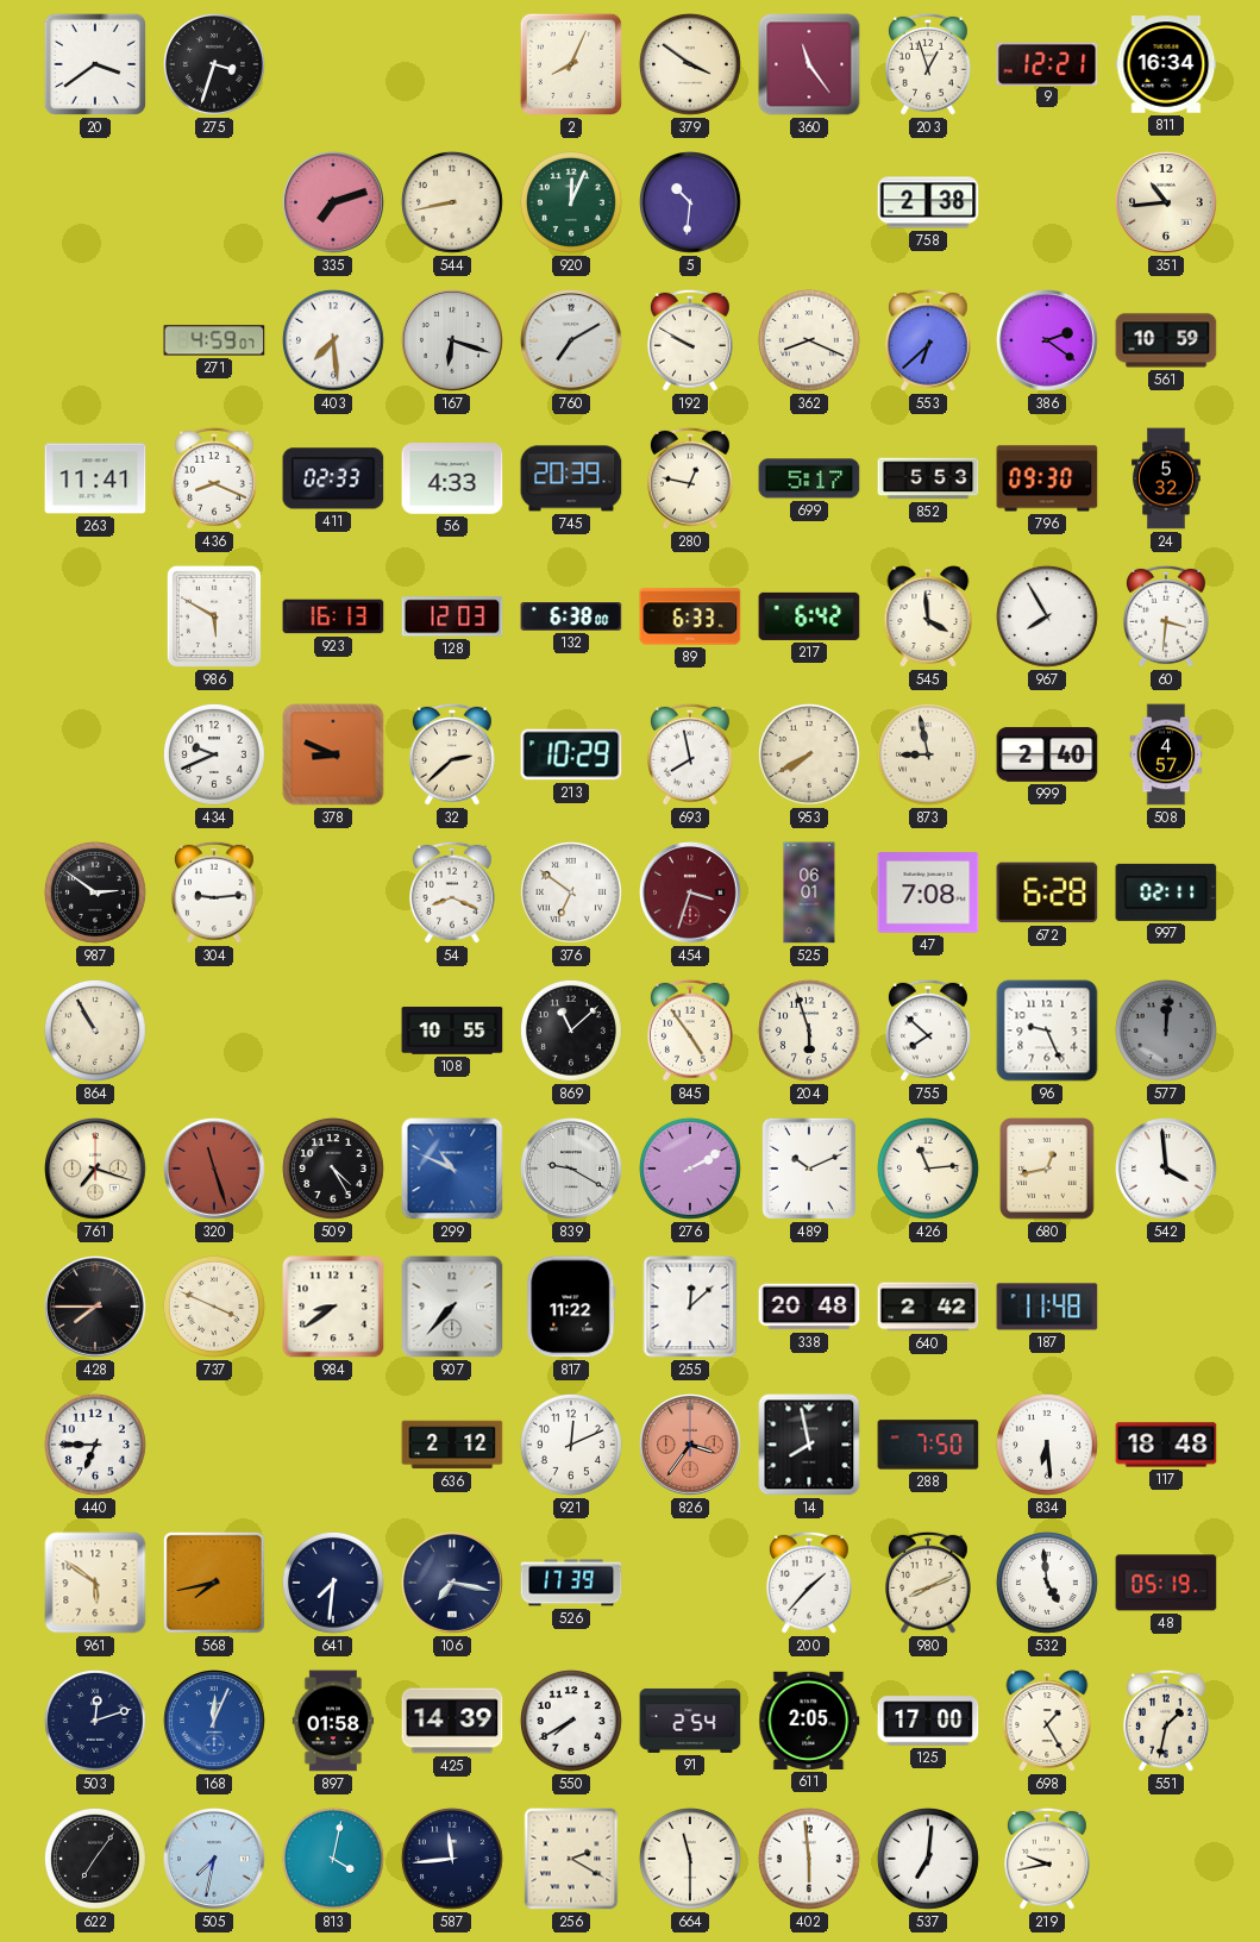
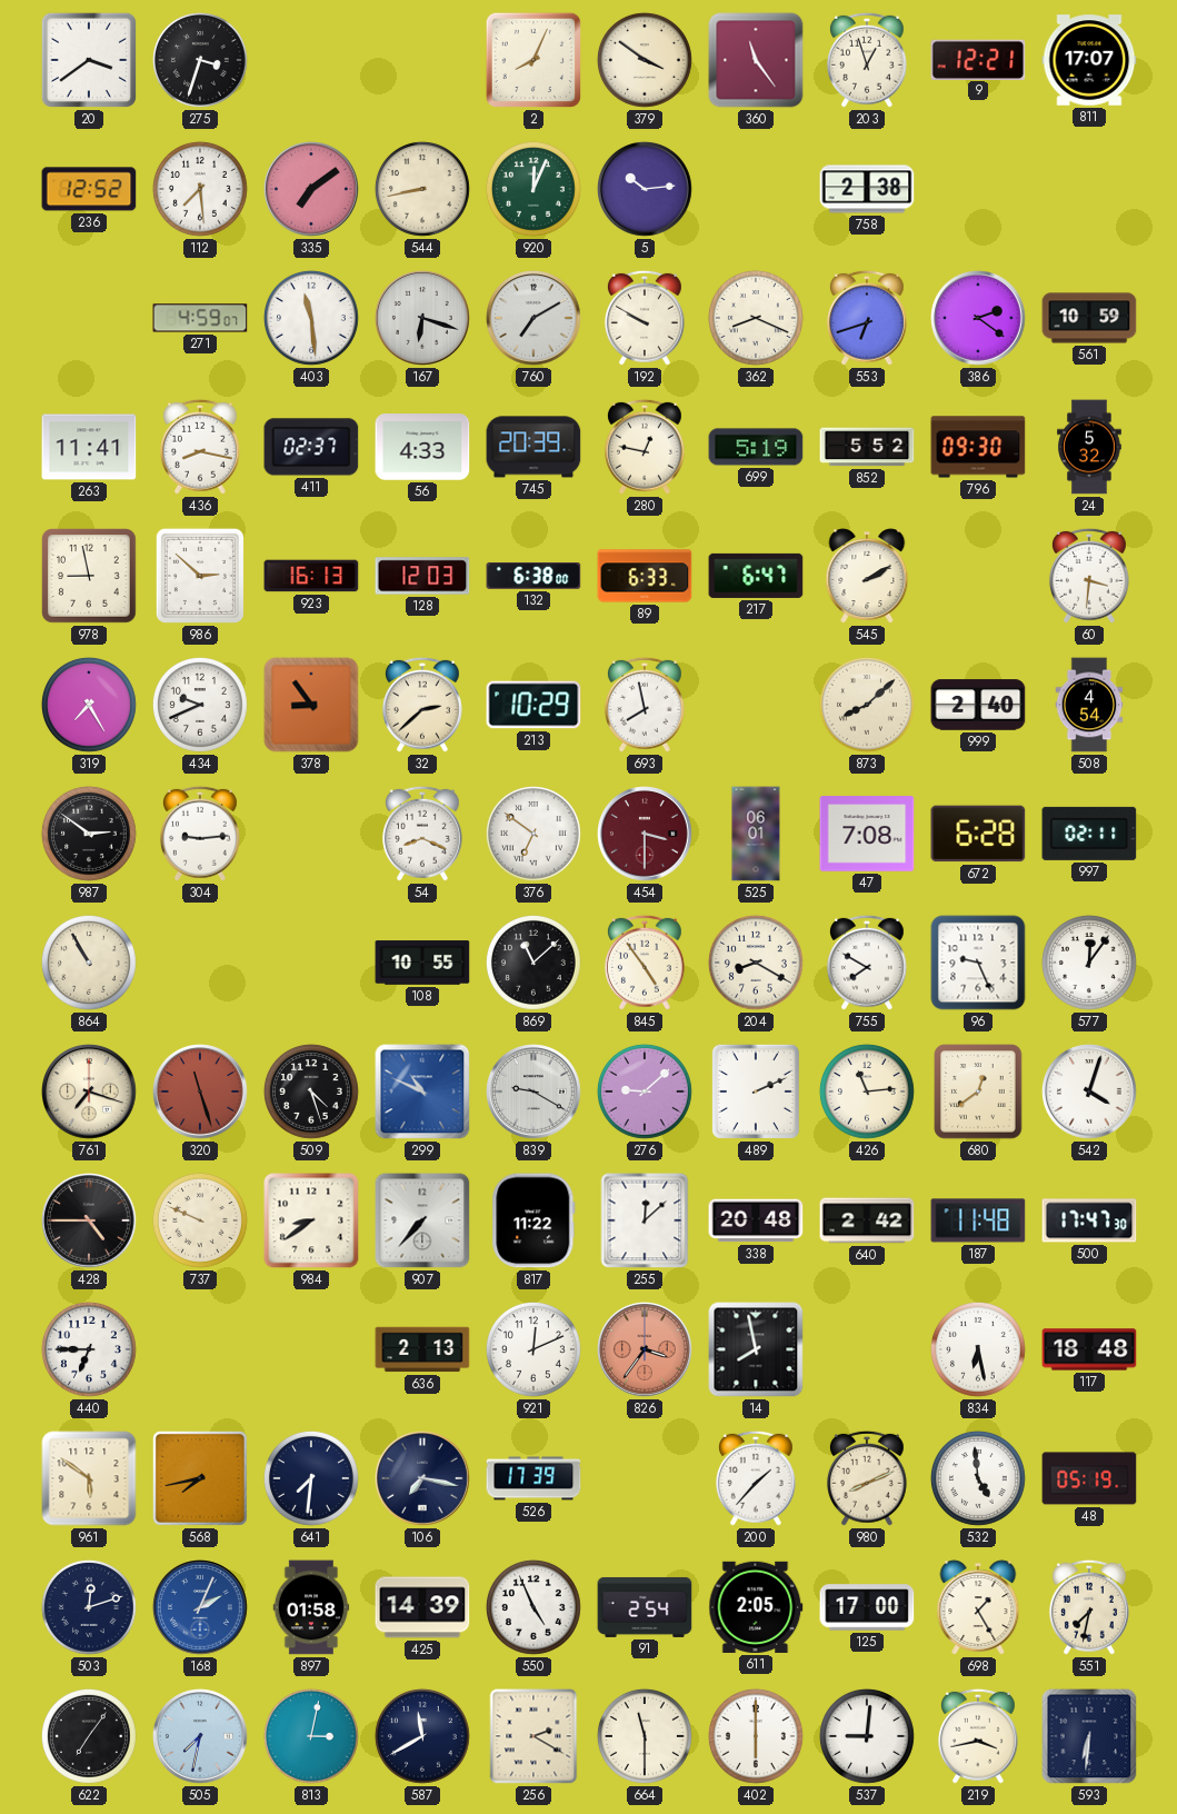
811: 16:34 -> 17:07 (1089, 60)
236: none -> 12:52 (89, 189)
112: none -> 7:29 (200, 189)
335: 7:12 -> 7:09 (311, 189)
5: 10:31 -> 10:14 (645, 189)
351: 10:44 -> none (1166, 202)
403: 7:29 -> 11:29 (311, 318)
553: 6:38 -> 6:42 (867, 318)
436: 8:19 -> 8:17 (200, 447)
411: 02:33 -> 02:37 (311, 447)
699: 5:17 -> 5:19 (756, 447)
852: 5:53 -> 5:52 (867, 447)
978: none -> 8:58 (89, 576)
986: 5:50 -> 2:52 (200, 576)
217: 6:42 -> 6:47 (756, 576)
545: 3:59 -> 2:10 (867, 576)
967: 7:55 -> none (1047, 616)
319: none -> 7:25 (89, 705)
378: 8:49 -> 8:54 (311, 705)
953: 7:40 -> none (809, 754)
873: 8:58 -> 8:08 (867, 705)
508: 4:57 -> 4:54 (1089, 705)
454: 3:33 -> 3:30 (645, 834)
204: 5:57 -> 8:20 (756, 963)
755: 7:52 -> 7:50 (867, 963)
577: 12:01 -> 12:06 (1089, 963)
577 dial: grey -> white (1089, 963)
509: 4:25 -> 4:27 (311, 1092)
276: 2:10 -> 9:08 (645, 1092)
489: 10:11 -> 2:11 (756, 1092)
680: 12:43 -> 12:39 (978, 1092)
542: 3:59 -> 4:03 (1089, 1092)
428: 7:45 -> 4:45 (89, 1220)
737: 3:49 -> 9:49 (200, 1220)
500: none -> 17:47 (1089, 1220)
636: 2:12 -> 2:13 (422, 1349)
288: 7:50 -> none (928, 1445)
834: 6:29 -> 6:28 (978, 1349)
168: 12:04 -> 2:04 (200, 1607)
550: 7:40 -> 4:56 (533, 1607)
551: 1:32 -> 7:32 (1089, 1607)
813: 4:02 -> 3:02 (311, 1736)
587: 11:44 -> 11:40 (422, 1736)
402: 5:59 -> 6:00 (756, 1736)
537: 7:01 -> 9:01 (867, 1736)
219: 9:43 -> 3:43 (978, 1736)
593: none -> 6:31 (1089, 1736)
